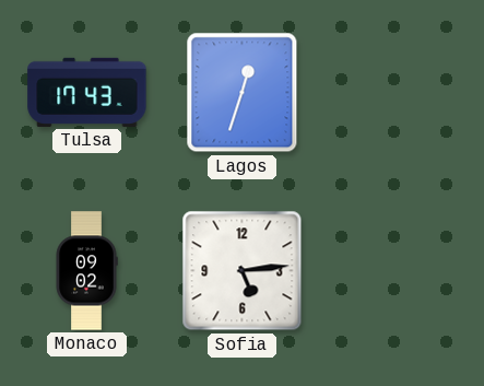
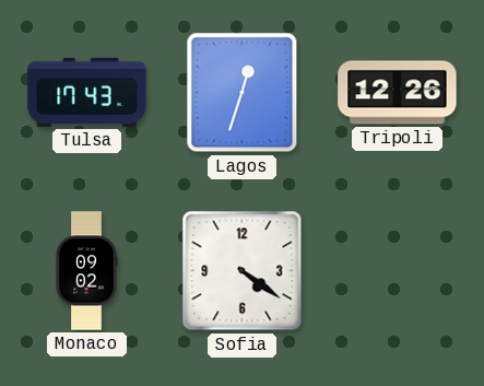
Tripoli: none -> 12:26 (398, 93)
Sofia: 5:14 -> 4:21 (243, 271)
